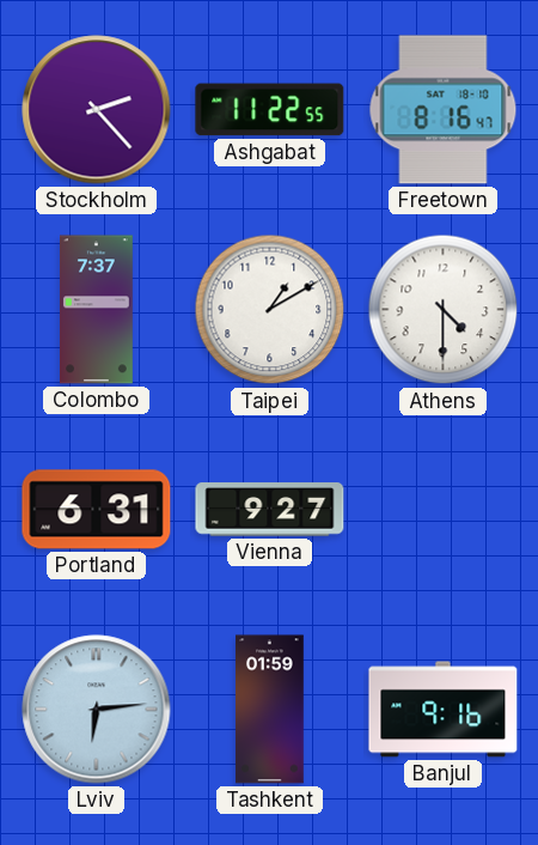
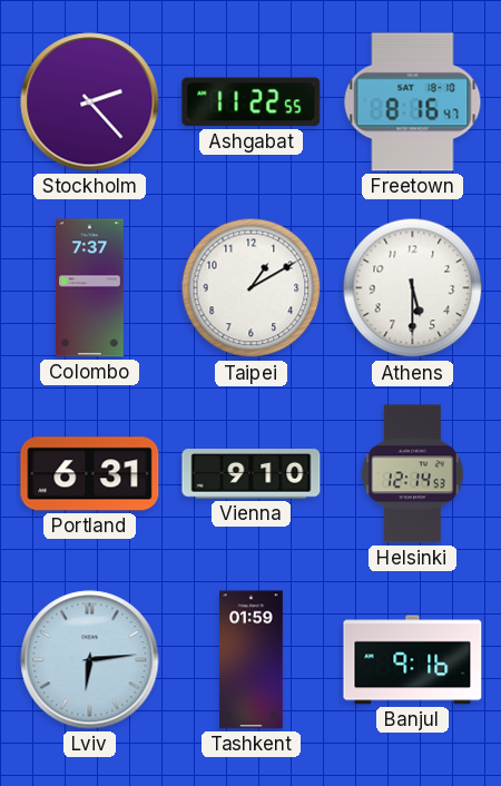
Athens: 4:30 -> 5:30 (413, 288)
Vienna: 9:27 -> 9:10 (252, 474)
Helsinki: none -> 12:14 (412, 474)
